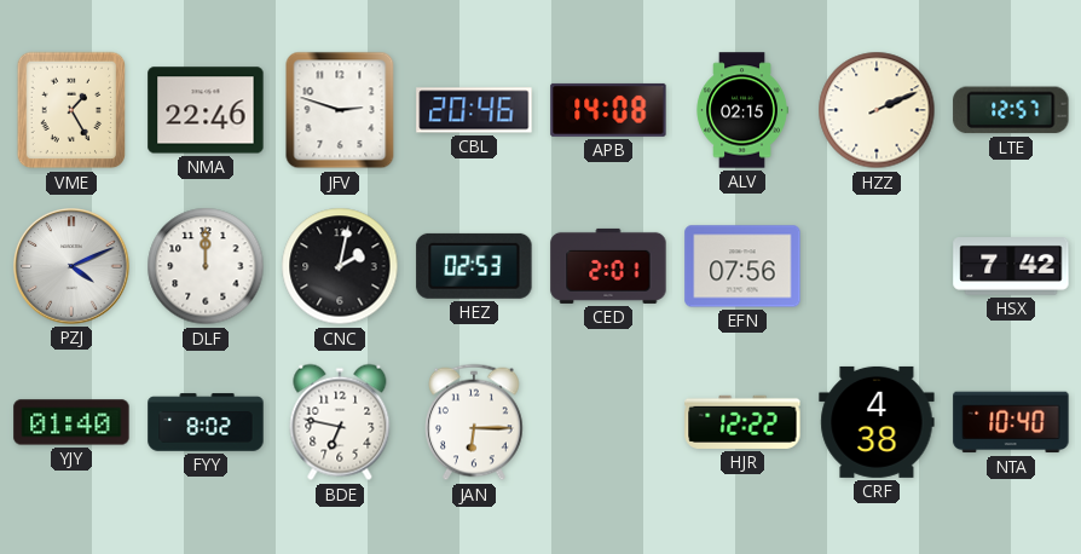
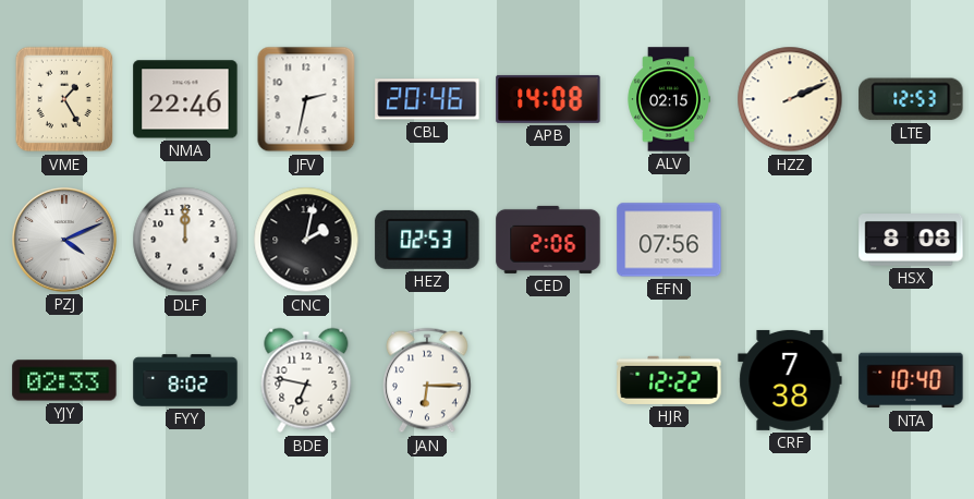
JFV: 2:48 -> 2:32 (306, 99)
LTE: 12:57 -> 12:53 (911, 99)
CED: 2:01 -> 2:06 (548, 240)
HSX: 7:42 -> 8:08 (911, 241)
YJY: 01:40 -> 02:33 (64, 380)
CRF: 4:38 -> 7:38 (790, 380)
